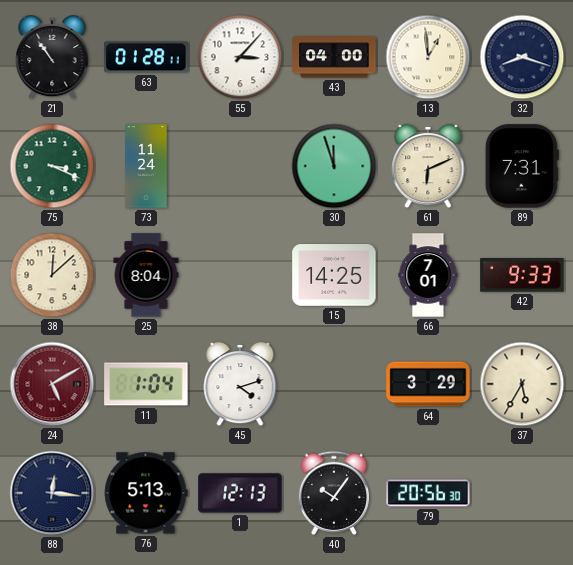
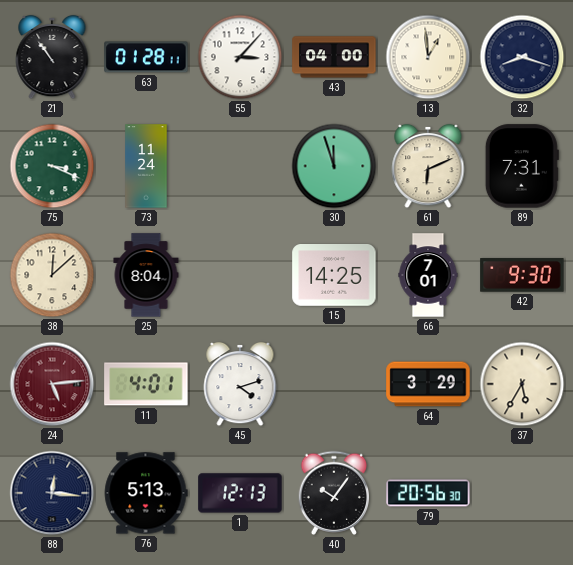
42: 9:33 -> 9:30 (522, 275)
24: 5:10 -> 5:14 (52, 384)
11: 1:04 -> 4:01 (146, 384)
